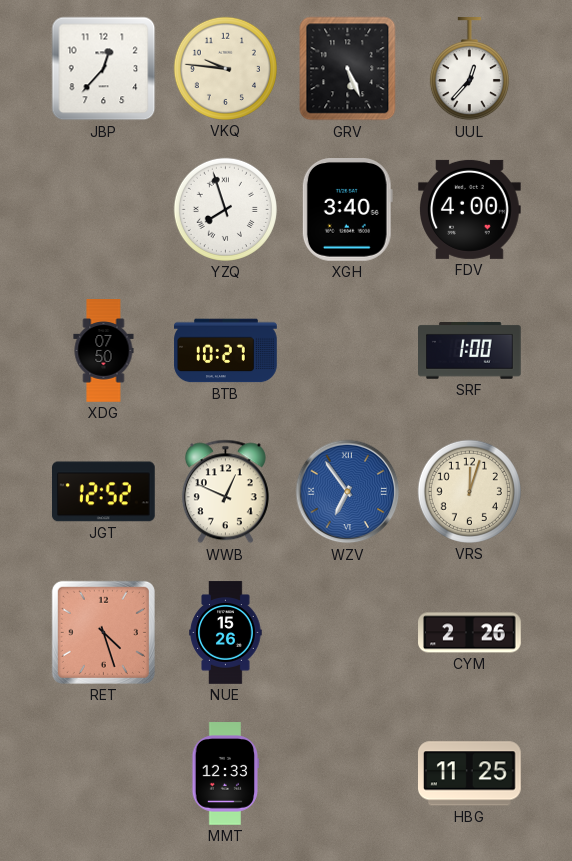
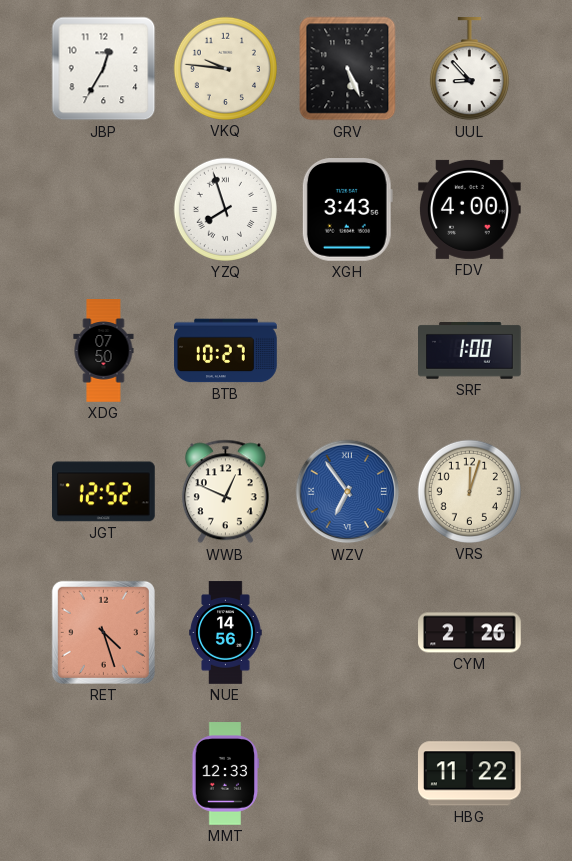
JBP: 12:37 -> 12:35 (104, 69)
UUL: 12:37 -> 8:53 (469, 69)
XGH: 3:40 -> 3:43 (347, 210)
NUE: 15:26 -> 14:56 (226, 633)
HBG: 11:25 -> 11:22 (470, 774)
